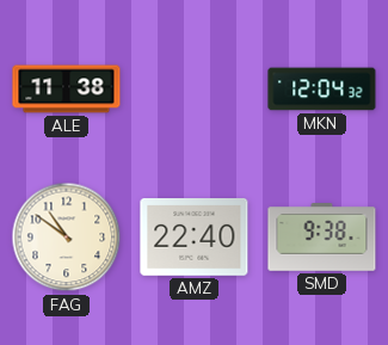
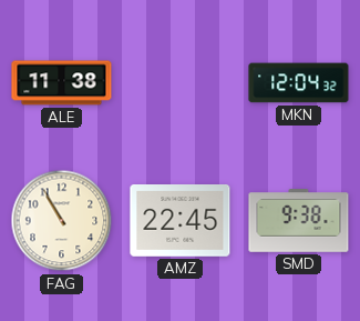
FAG: 10:51 -> 10:55 (62, 221)
AMZ: 22:40 -> 22:45 (181, 221)
